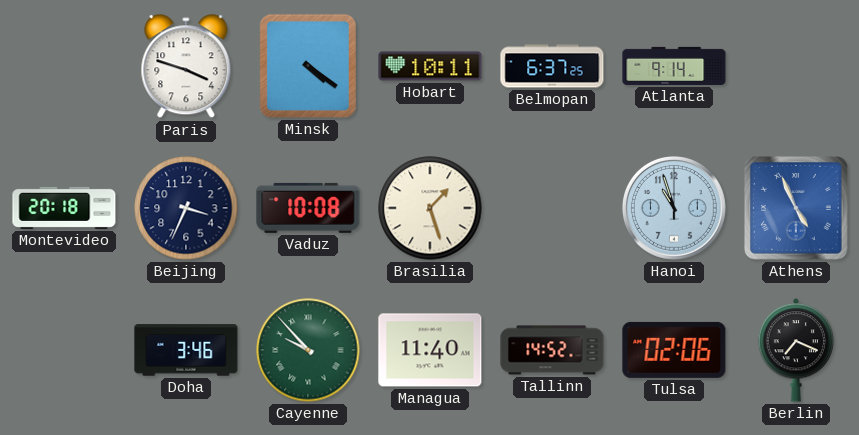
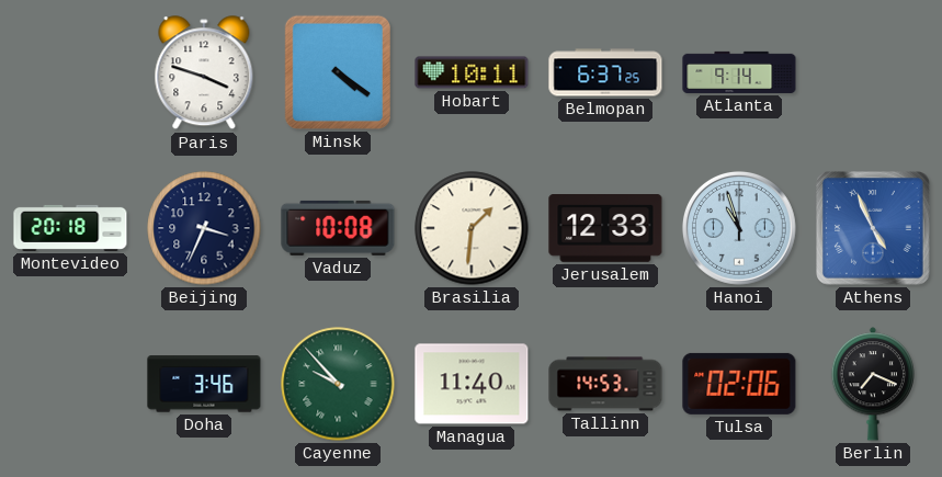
Brasilia: 1:27 -> 1:31 (472, 228)
Jerusalem: none -> 12:33 (605, 229)
Tallinn: 14:52 -> 14:53 (605, 384)
